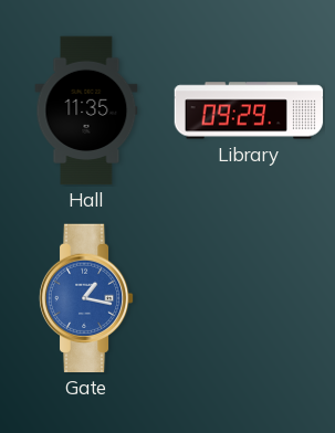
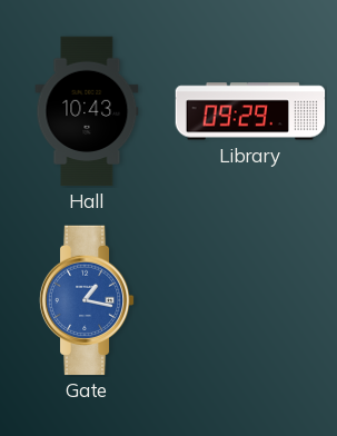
Hall: 11:35 -> 10:43 (87, 111)
